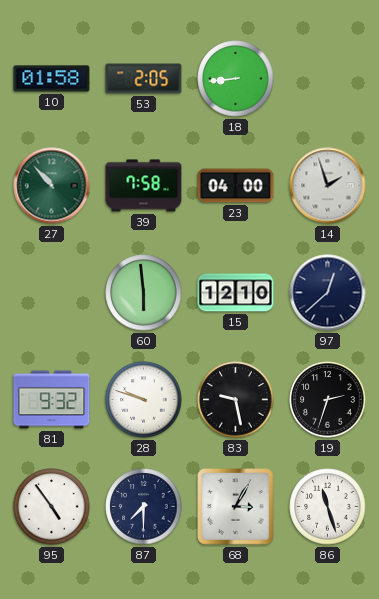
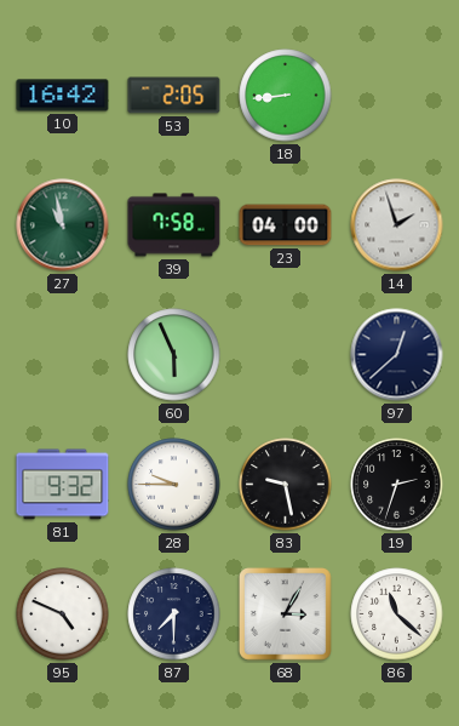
10: 01:58 -> 16:42 (63, 96)
27: 10:53 -> 10:58 (63, 225)
60: 5:59 -> 5:56 (174, 355)
15: 12:10 -> none (236, 293)
28: 9:48 -> 9:45 (174, 485)
95: 4:54 -> 4:49 (63, 614)
86: 11:27 -> 11:22 (397, 614)
